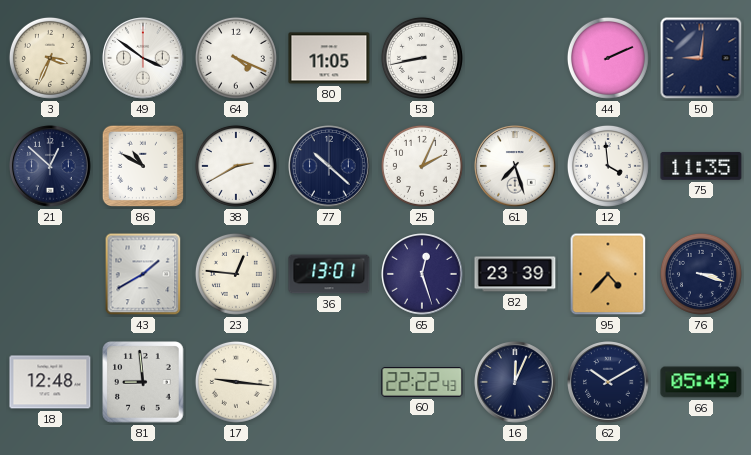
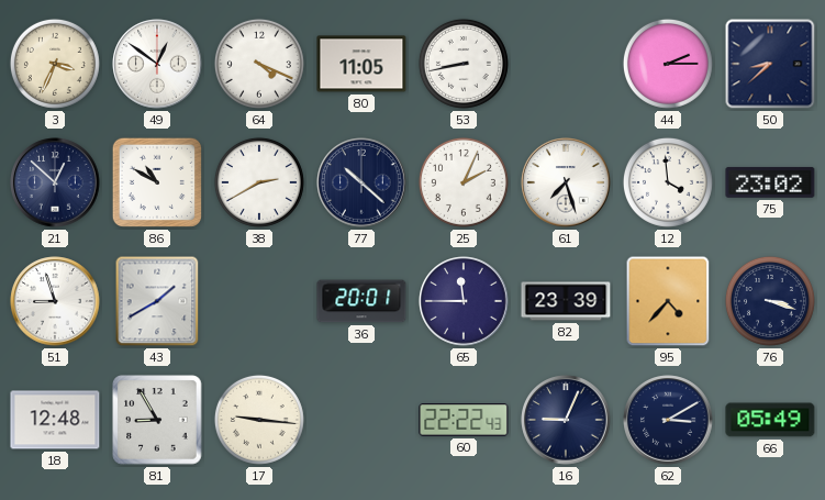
49: 3:51 -> 12:51 (157, 64)
44: 2:11 -> 2:15 (668, 64)
50: 9:01 -> 8:38 (770, 64)
75: 11:35 -> 23:02 (770, 182)
51: none -> 8:57 (55, 301)
23: 12:46 -> none (236, 274)
36: 13:01 -> 20:01 (361, 301)
65: 12:27 -> 11:45 (464, 301)
81: 8:59 -> 8:55 (157, 420)
16: 12:04 -> 9:04 (566, 420)
62: 10:10 -> 3:10 (668, 420)
